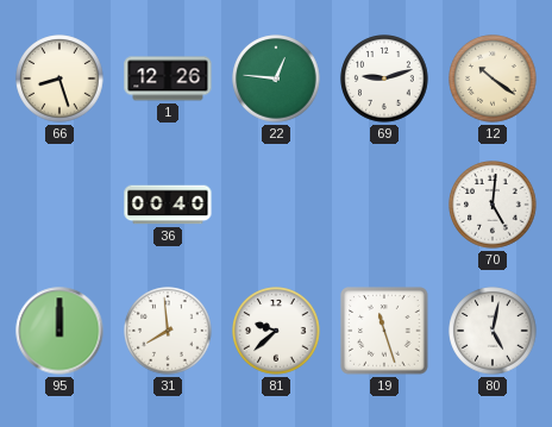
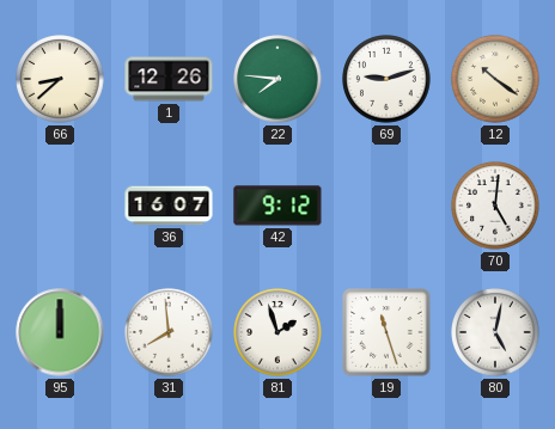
66: 8:27 -> 8:38 (60, 79)
22: 12:46 -> 7:46 (277, 79)
36: 00:40 -> 16:07 (169, 206)
42: none -> 9:12 (277, 206)
81: 9:38 -> 1:57 (277, 332)
